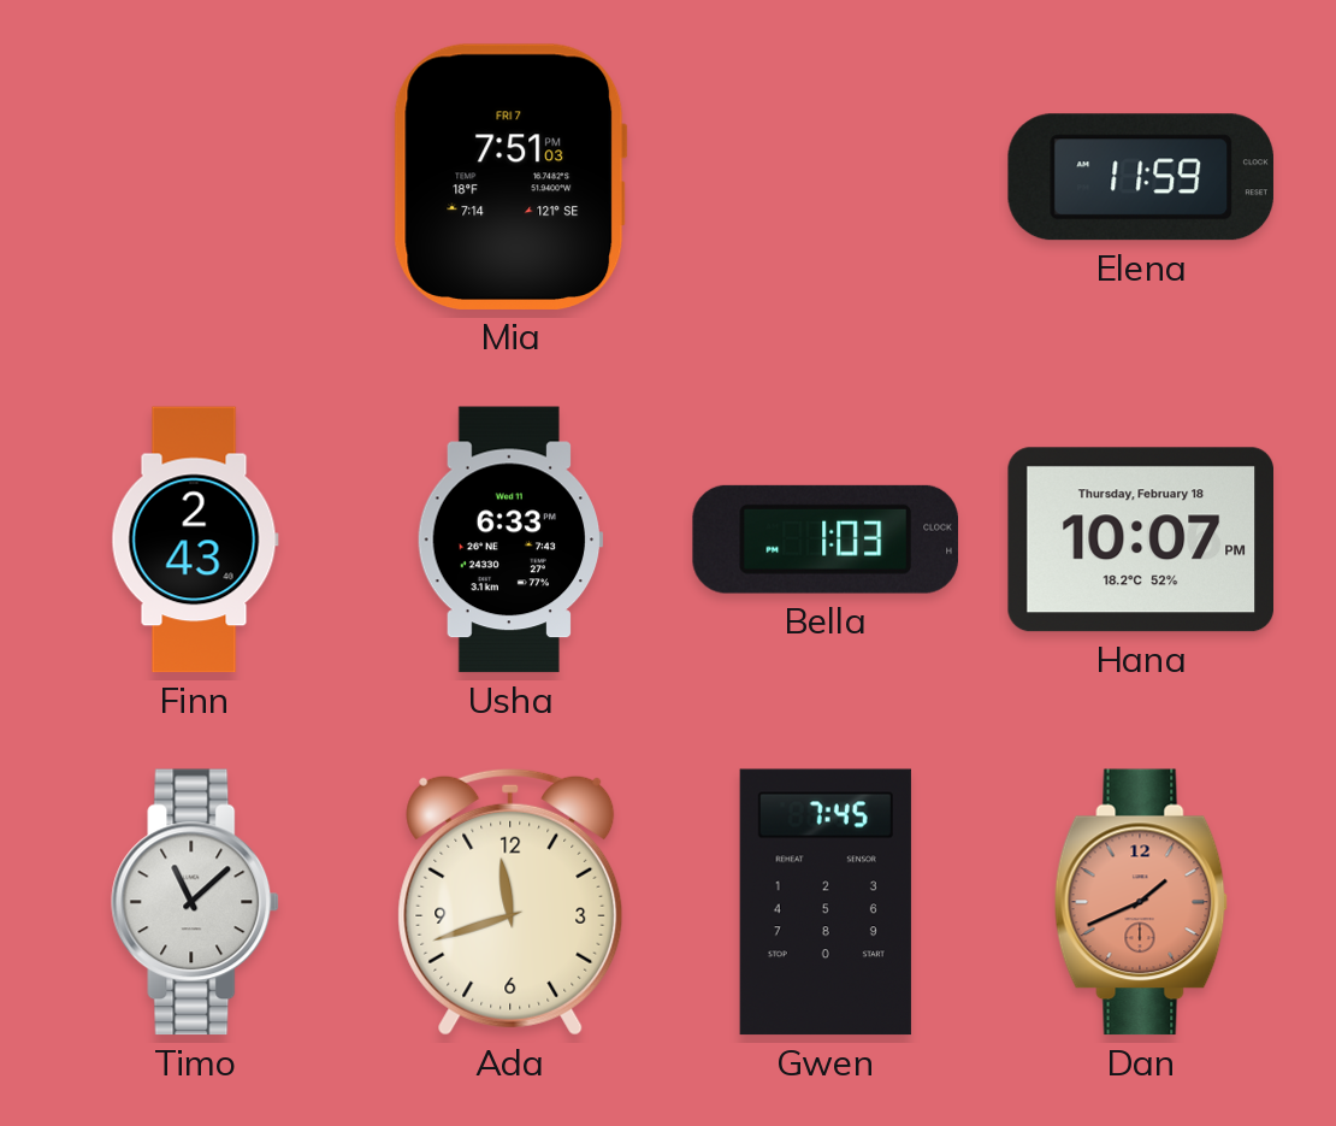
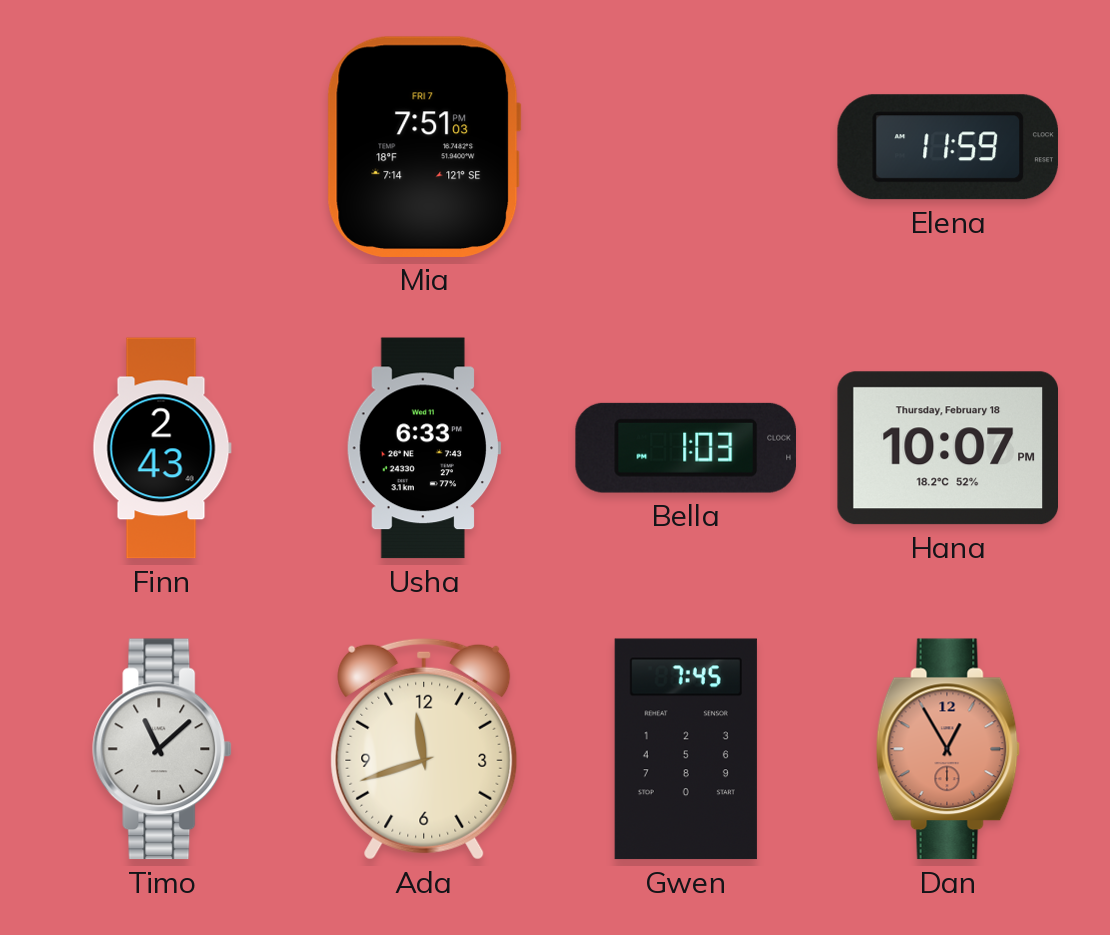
Dan: 1:41 -> 12:55 (948, 749)
